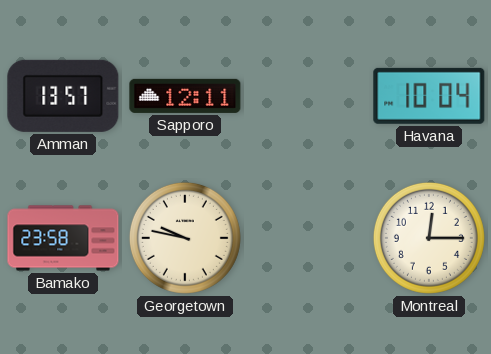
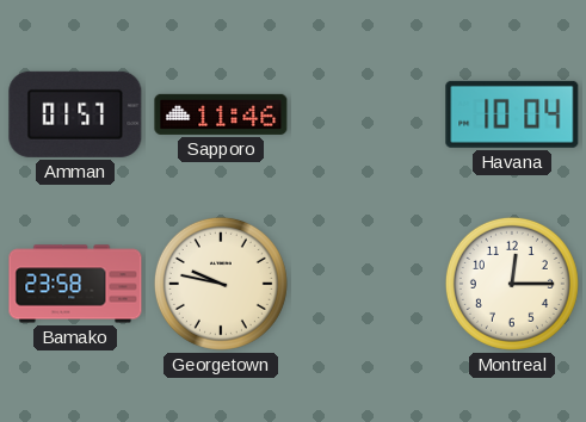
Amman: 13:57 -> 01:57 (75, 114)
Sapporo: 12:11 -> 11:46 (221, 114)
